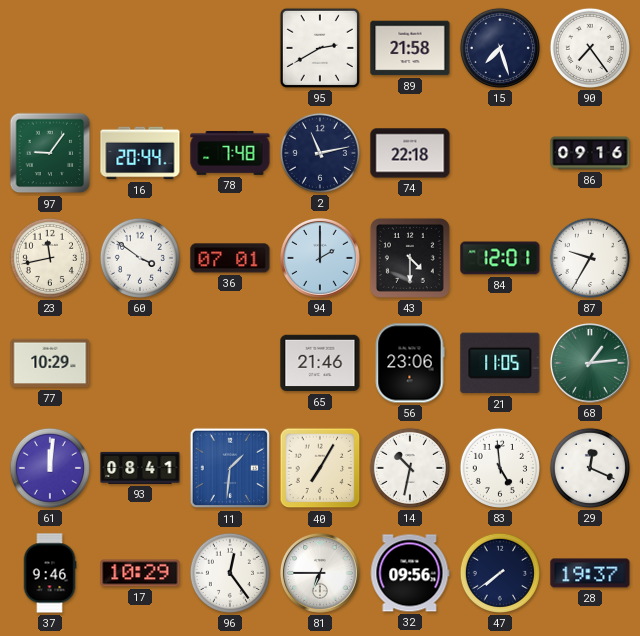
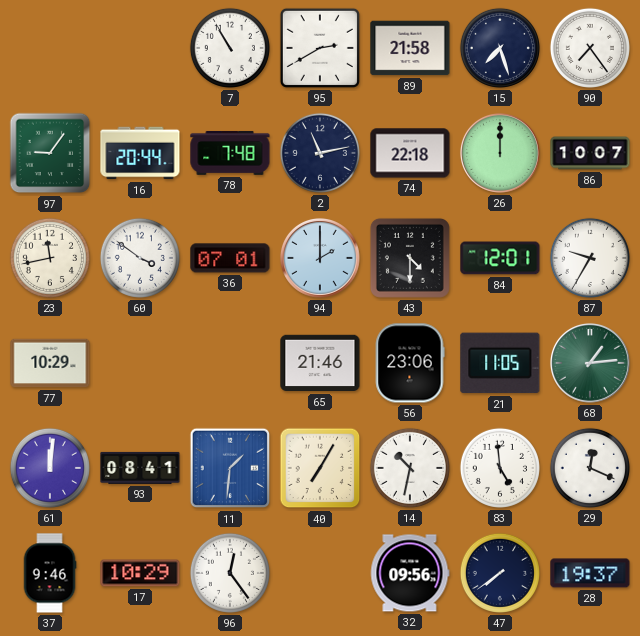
7: none -> 10:55 (230, 48)
26: none -> 12:00 (500, 153)
86: 09:16 -> 10:07 (590, 153)
81: 6:45 -> none (320, 573)
